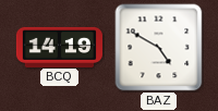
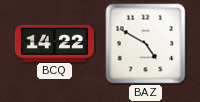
BCQ: 14:19 -> 14:22 (54, 43)
